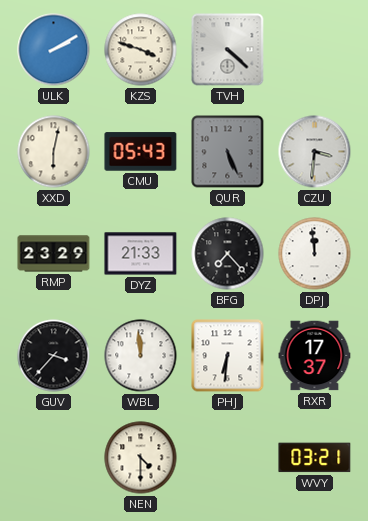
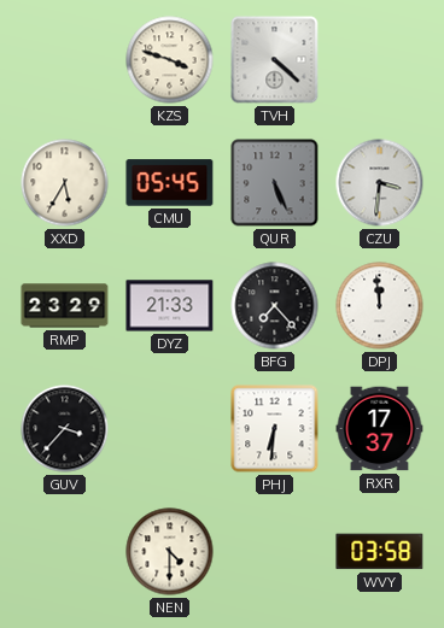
ULK: 2:10 -> none (54, 50)
XXD: 6:02 -> 5:35 (65, 183)
CMU: 05:43 -> 05:45 (170, 183)
WBL: 11:59 -> none (141, 356)
WVY: 03:21 -> 03:58 (380, 552)
